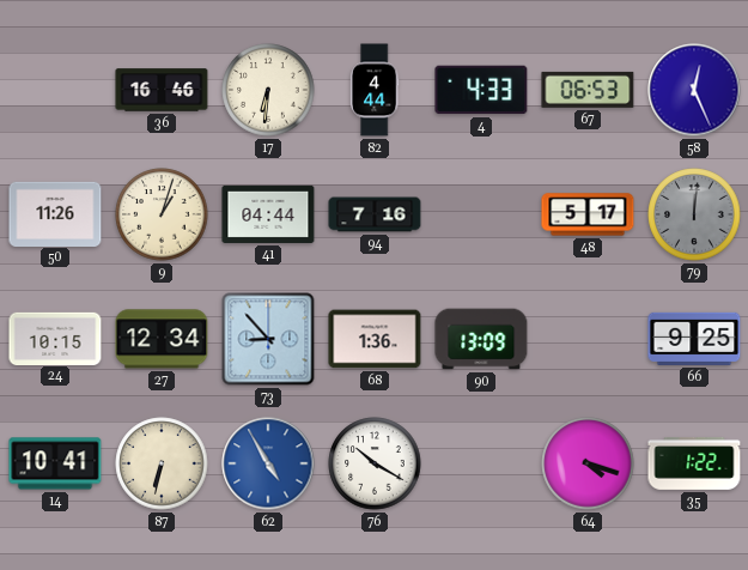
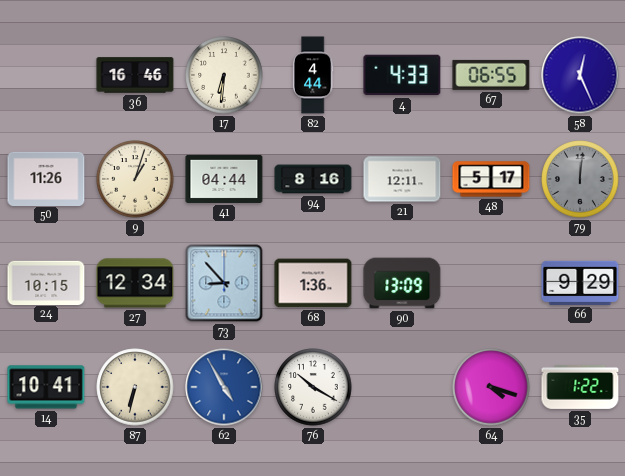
67: 06:53 -> 06:55 (491, 75)
94: 7:16 -> 8:16 (313, 179)
21: none -> 12:11 (402, 179)
66: 9:25 -> 9:29 (580, 283)
